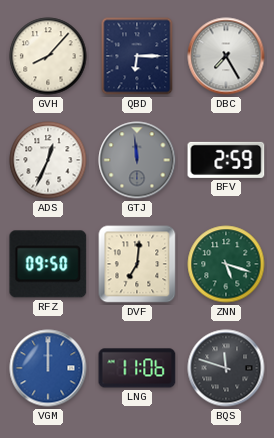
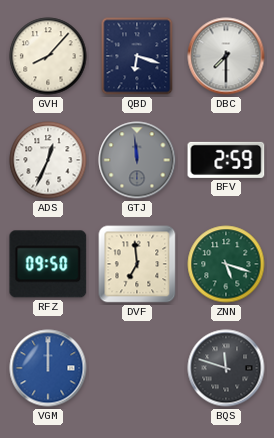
QBD: 6:15 -> 6:18 (137, 56)
DBC: 7:25 -> 7:30 (226, 56)
DVF: 7:01 -> 6:59 (137, 264)
LNG: 11:06 -> none (137, 368)
